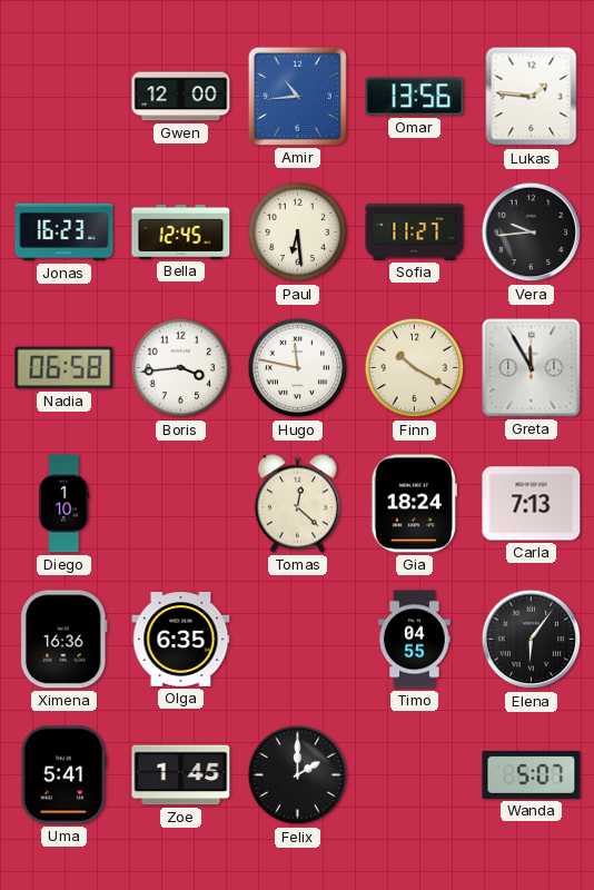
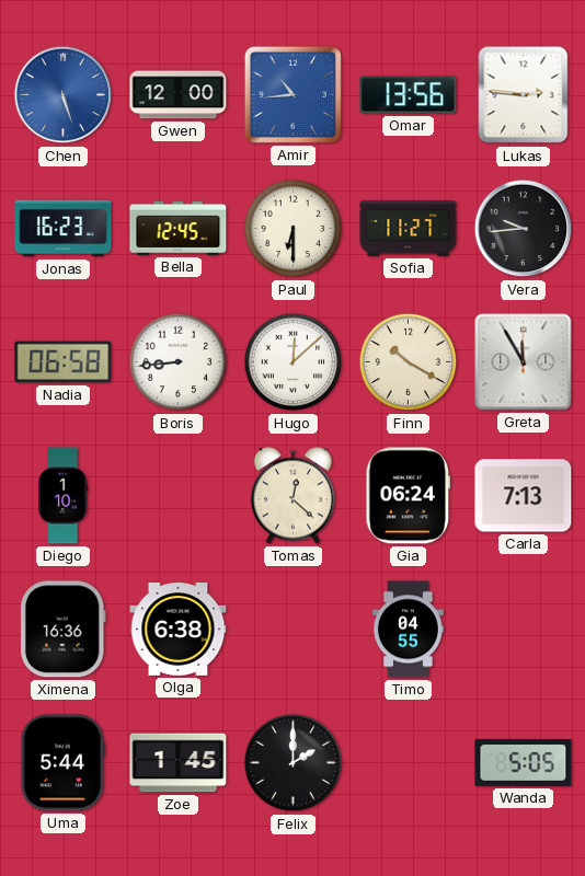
Chen: none -> 5:27 (64, 95)
Lukas: 1:46 -> 2:46 (524, 95)
Paul: 6:29 -> 6:30 (294, 229)
Boris: 3:44 -> 8:44 (179, 362)
Hugo: 11:47 -> 12:08 (294, 362)
Gia: 18:24 -> 06:24 (409, 496)
Olga: 6:35 -> 6:38 (179, 630)
Elena: 6:06 -> none (532, 640)
Uma: 5:41 -> 5:44 (62, 763)
Wanda: 5:07 -> 5:05 (524, 762)
